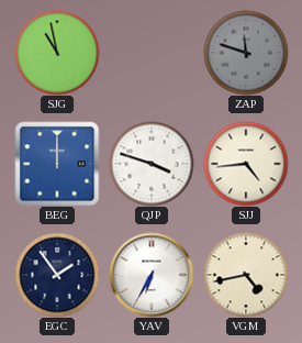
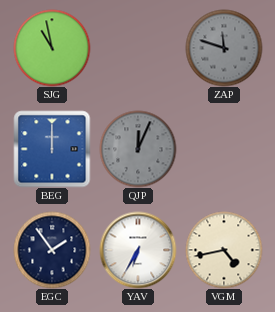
QJP: 3:48 -> 12:04 (138, 149)
QJP dial: white -> grey (138, 149)
SJJ: 4:44 -> none (246, 164)
